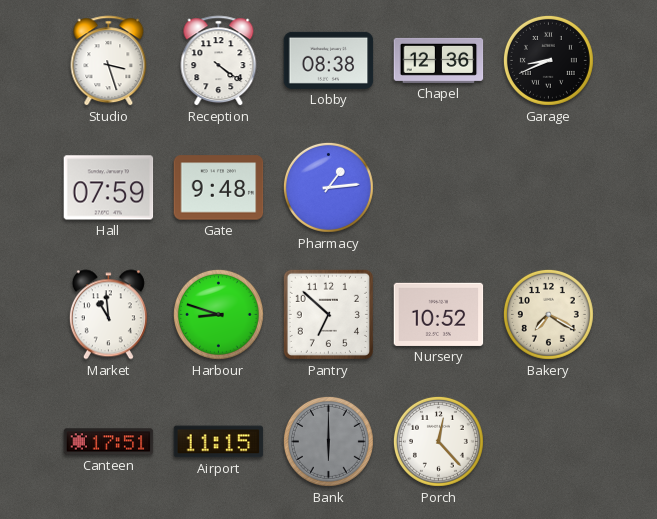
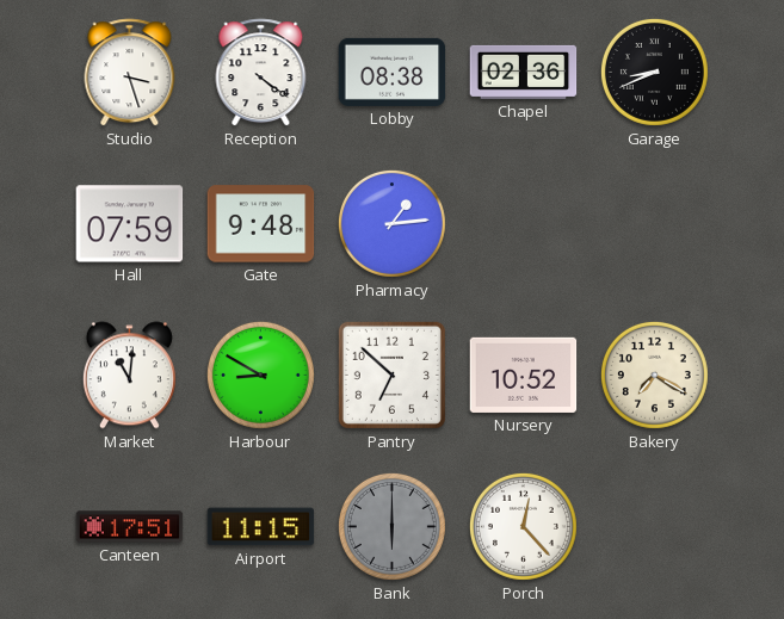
Chapel: 12:36 -> 02:36 (524, 72)
Market: 10:59 -> 11:01 (129, 376)
Harbour: 8:48 -> 8:50 (260, 375)
